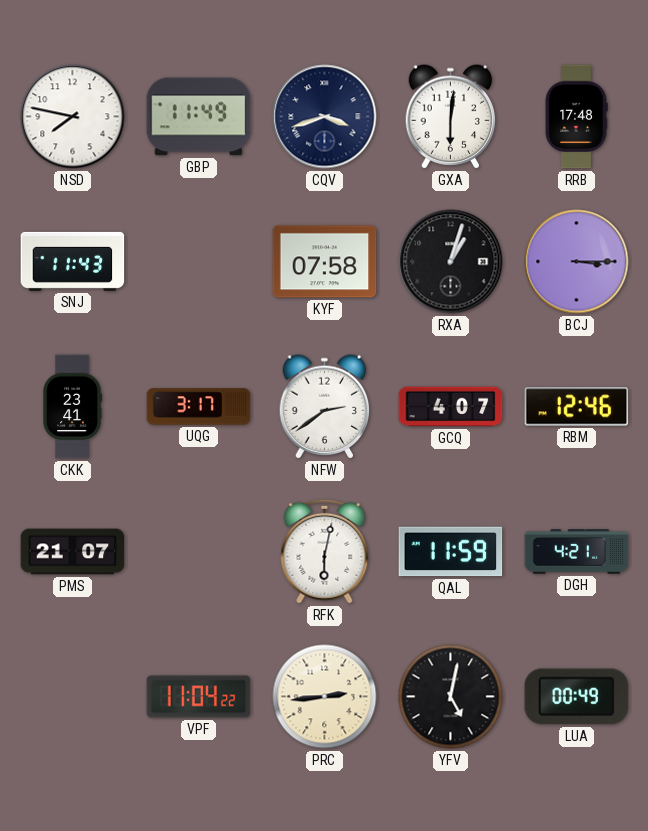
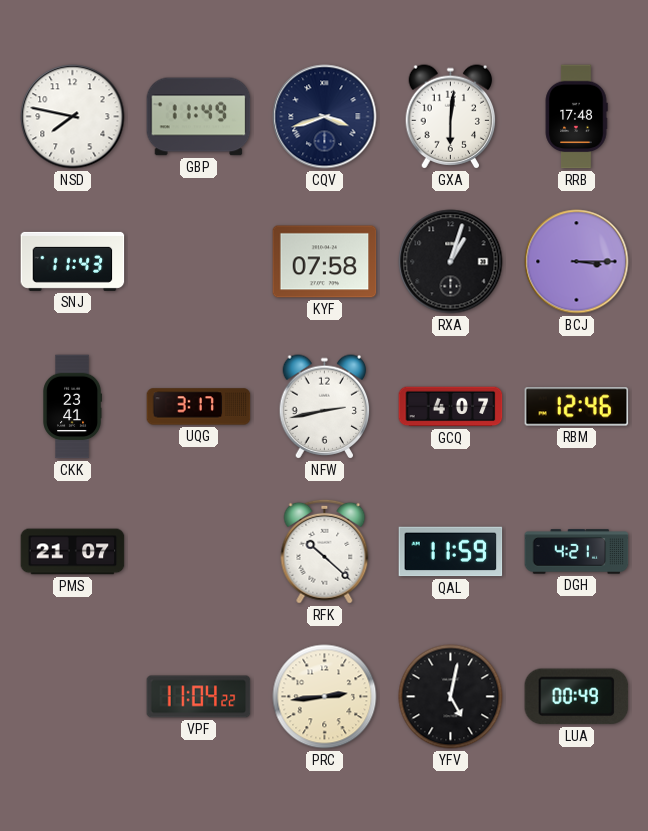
NFW: 2:39 -> 2:43 (325, 407)
RFK: 6:02 -> 10:22 (325, 551)
